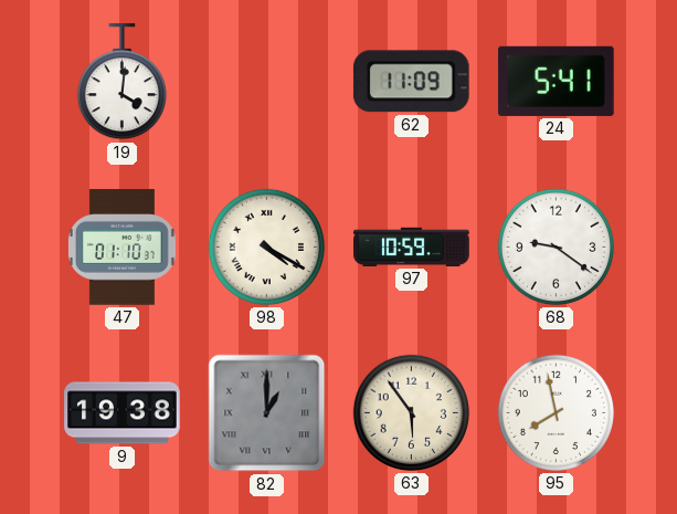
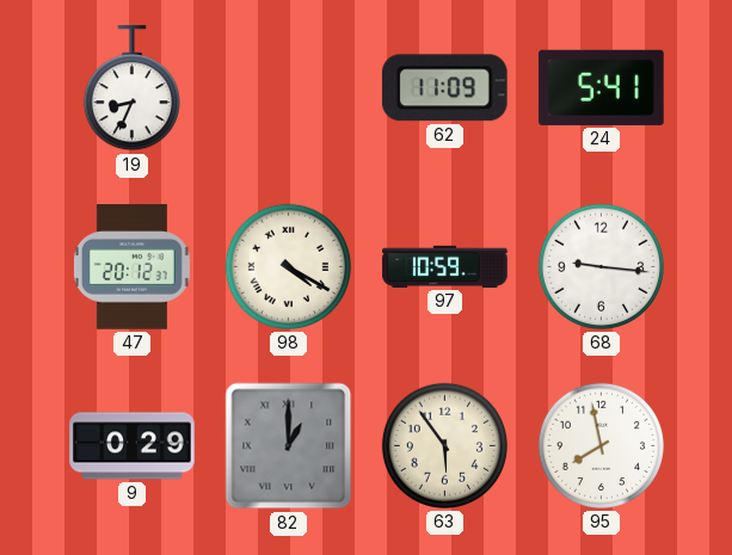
19: 4:01 -> 8:34 (131, 88)
47: 01:10 -> 20:12 (131, 267)
68: 9:21 -> 9:16 (601, 266)
9: 19:38 -> 0:29 (133, 446)
